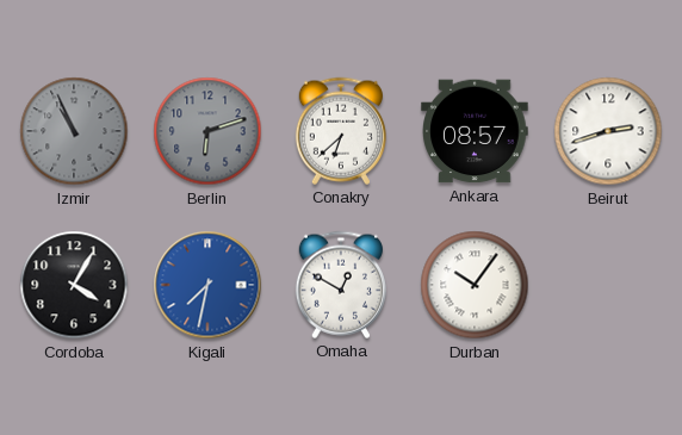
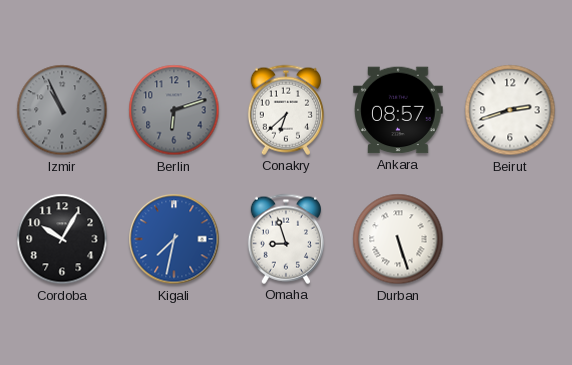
Cordoba: 4:05 -> 10:05 (62, 239)
Omaha: 12:50 -> 8:57 (286, 239)
Durban: 10:06 -> 5:27 (398, 239)
